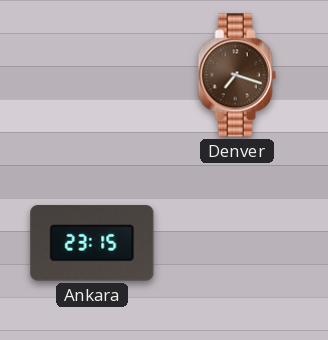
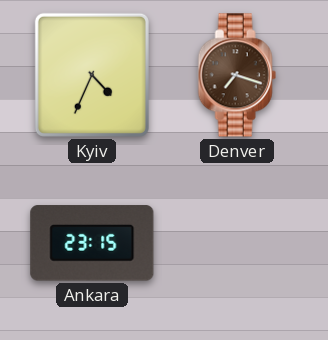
Kyiv: none -> 4:34 (92, 75)
